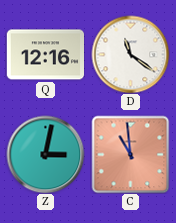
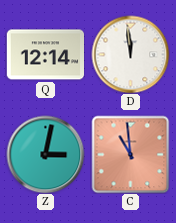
Q: 12:16 -> 12:14 (45, 55)
D: 11:21 -> 11:59 (130, 54)
